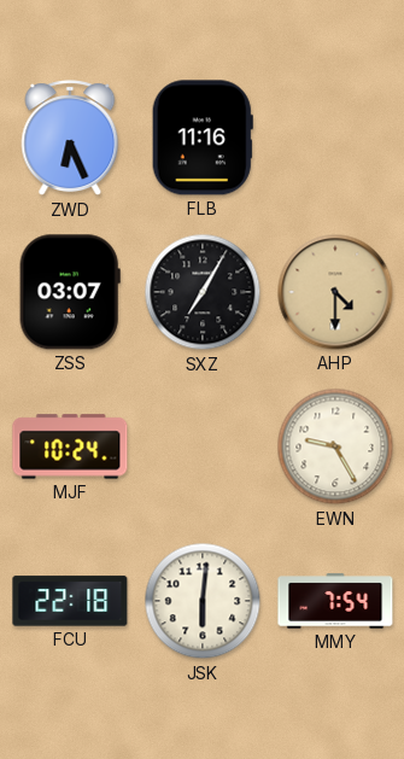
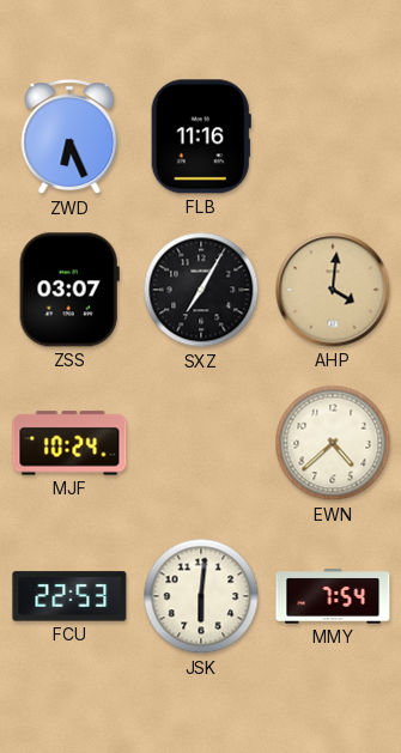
AHP: 4:30 -> 4:01 (333, 290)
EWN: 9:25 -> 4:38 (333, 443)
FCU: 22:18 -> 22:53 (69, 596)
